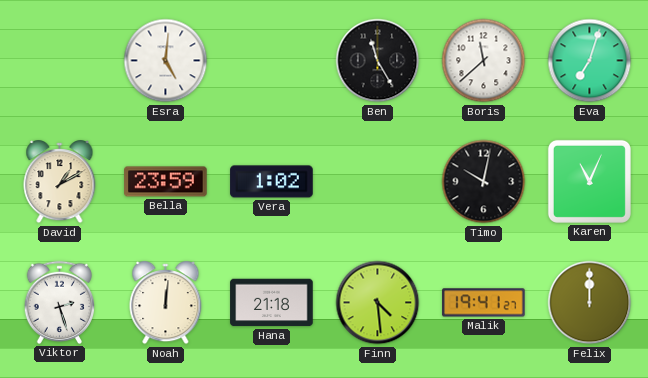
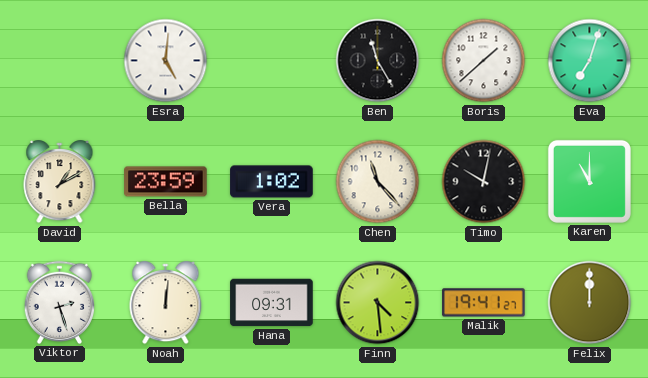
Boris: 11:38 -> 1:38 (484, 61)
Chen: none -> 11:23 (378, 182)
Karen: 11:04 -> 11:00 (589, 181)
Hana: 21:18 -> 09:31 (272, 303)
